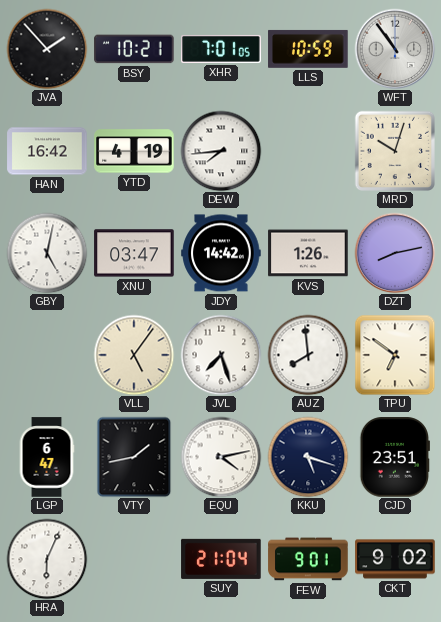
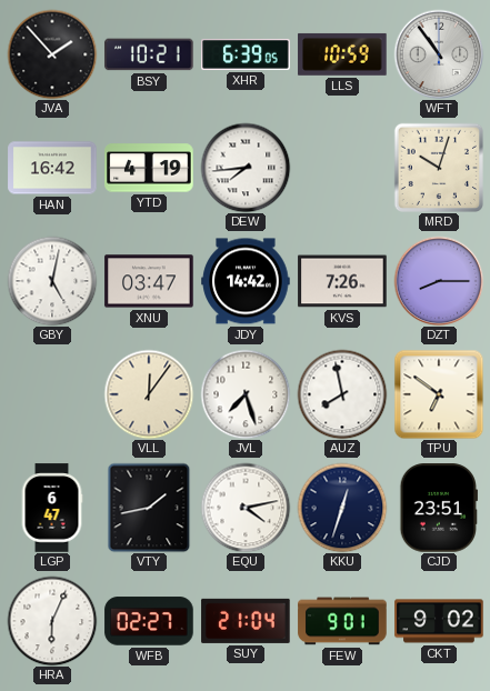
XHR: 7:01 -> 6:39 (246, 54)
KVS: 1:26 -> 7:26 (342, 281)
DZT: 8:13 -> 8:15 (439, 281)
VLL: 5:06 -> 12:06 (149, 394)
AUZ: 7:59 -> 7:58 (342, 394)
KKU: 5:18 -> 12:33 (342, 508)
WFB: none -> 02:27 (149, 621)
